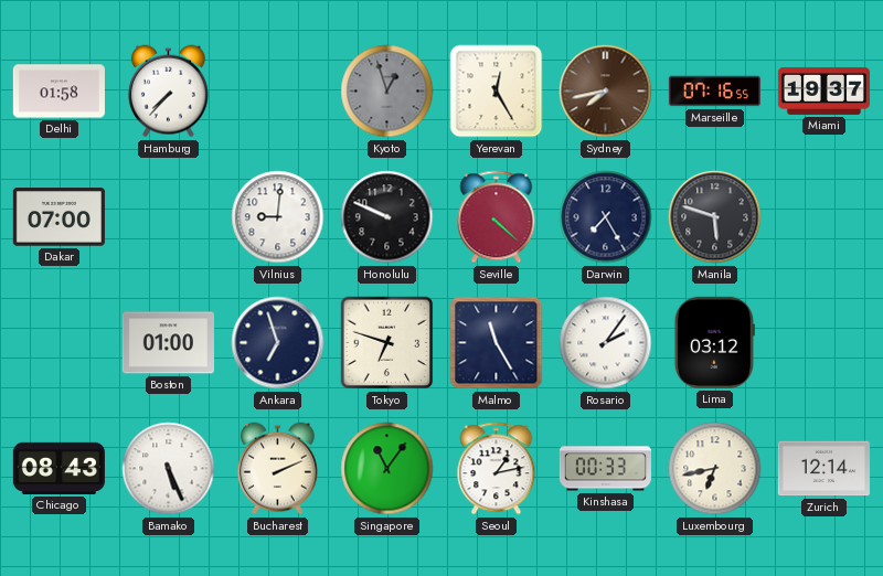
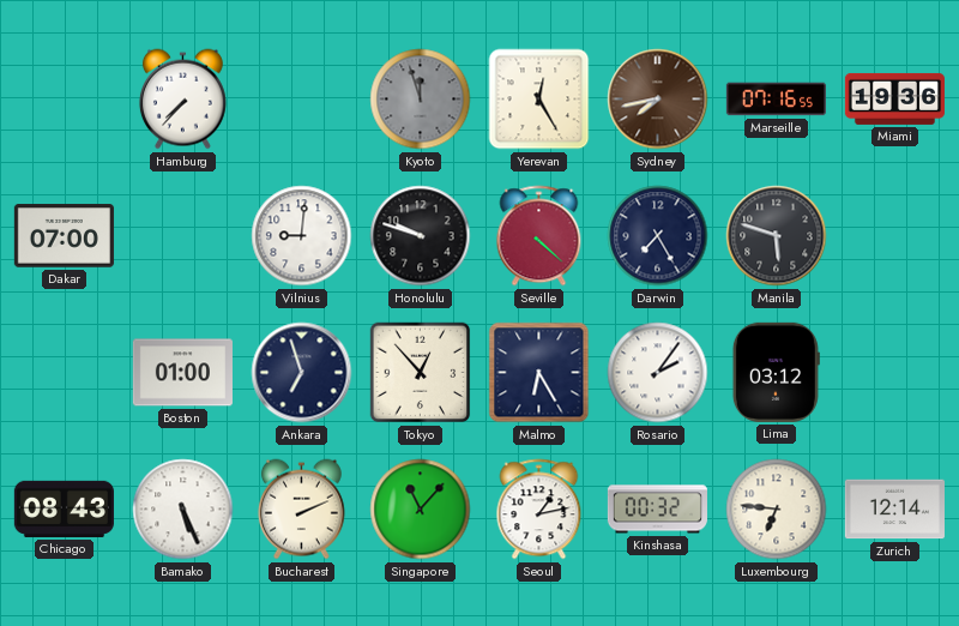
Delhi: 01:58 -> none (58, 92)
Kyoto: 12:57 -> 11:57 (421, 100)
Miami: 19:37 -> 19:36 (894, 98)
Honolulu: 9:49 -> 9:48 (421, 236)
Tokyo: 6:48 -> 12:53 (421, 373)
Malmo: 11:25 -> 6:25 (539, 373)
Singapore: 11:06 -> 11:07 (421, 510)
Kinshasa: 00:33 -> 00:32 (657, 510)
Luxembourg: 6:43 -> 6:46 (777, 510)
